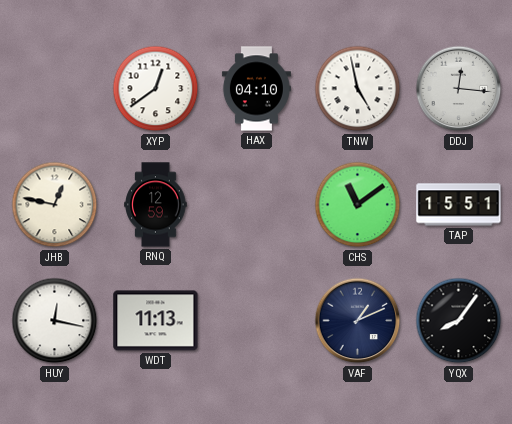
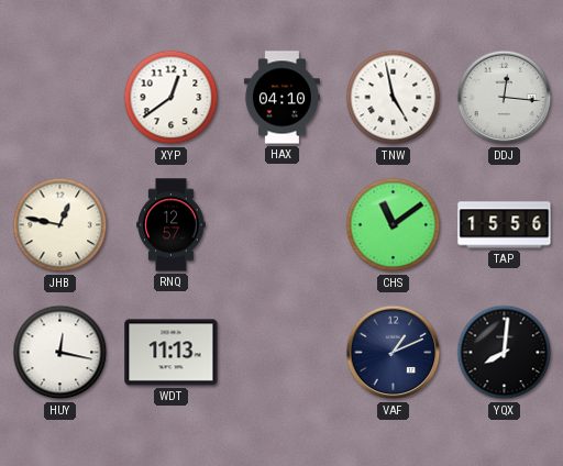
RNQ: 12:59 -> 12:57 (172, 225)
TAP: 15:51 -> 15:56 (505, 225)
YQX: 8:06 -> 8:01 (505, 353)
